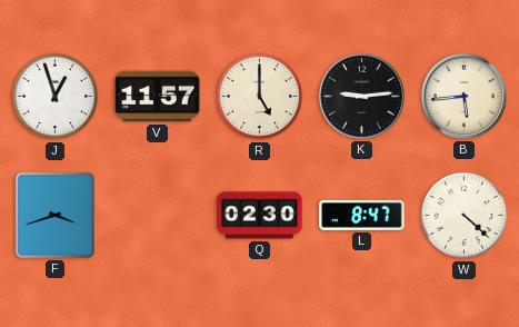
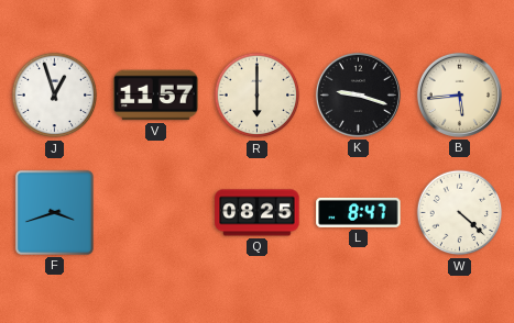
R: 5:00 -> 6:00 (258, 96)
K: 9:14 -> 9:18 (358, 94)
Q: 02:30 -> 08:25 (258, 213)
